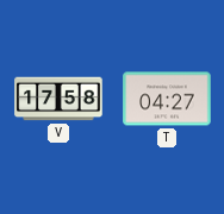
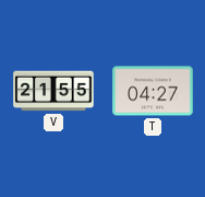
V: 17:58 -> 21:55 (53, 91)
